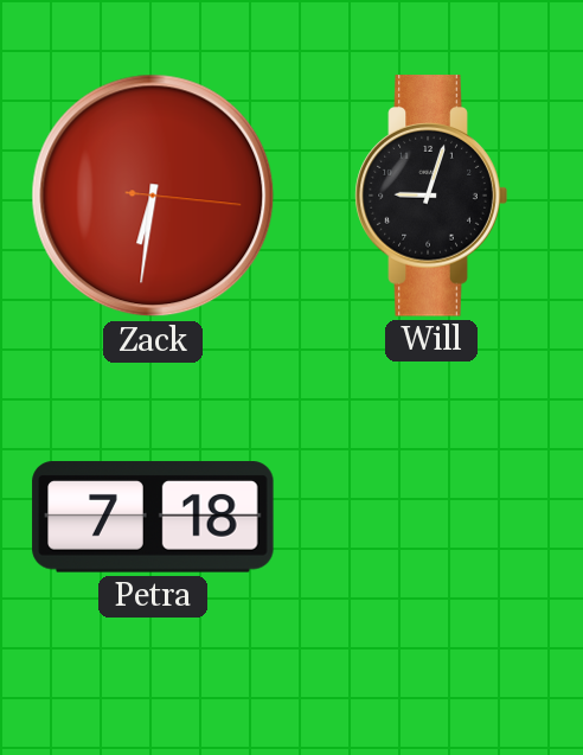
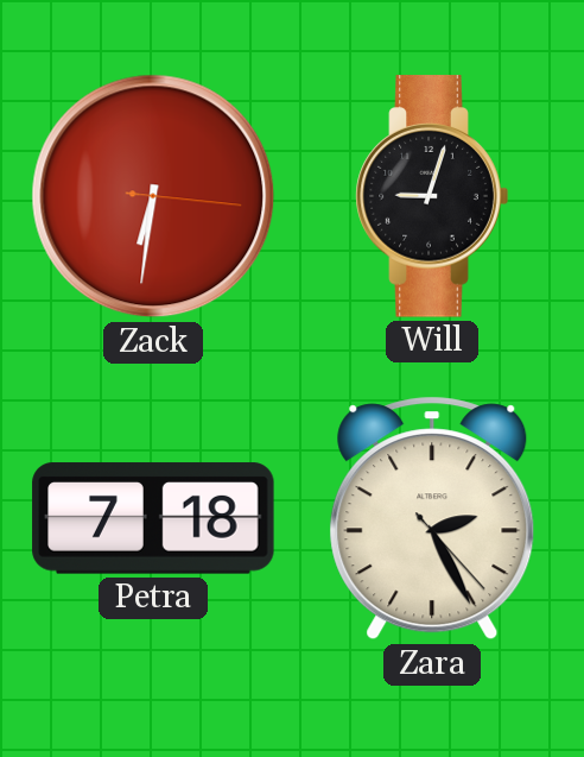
Zara: none -> 2:25 (432, 518)
